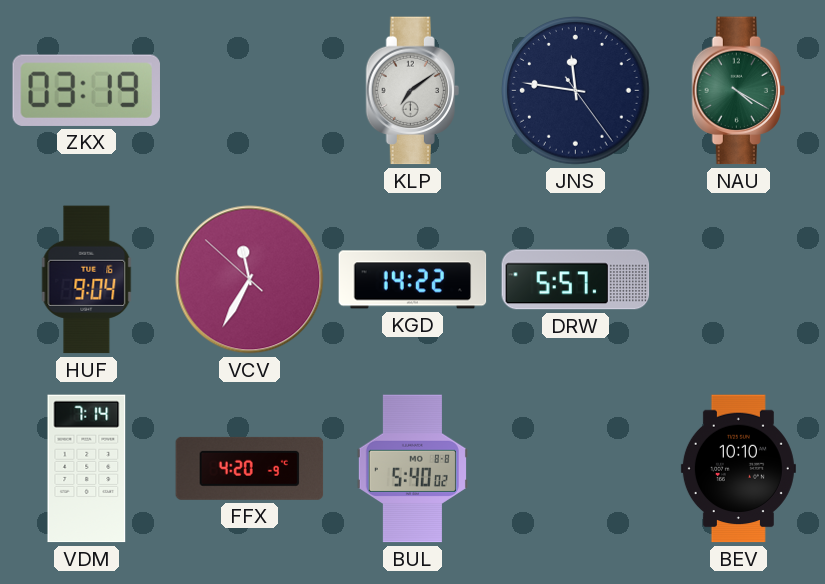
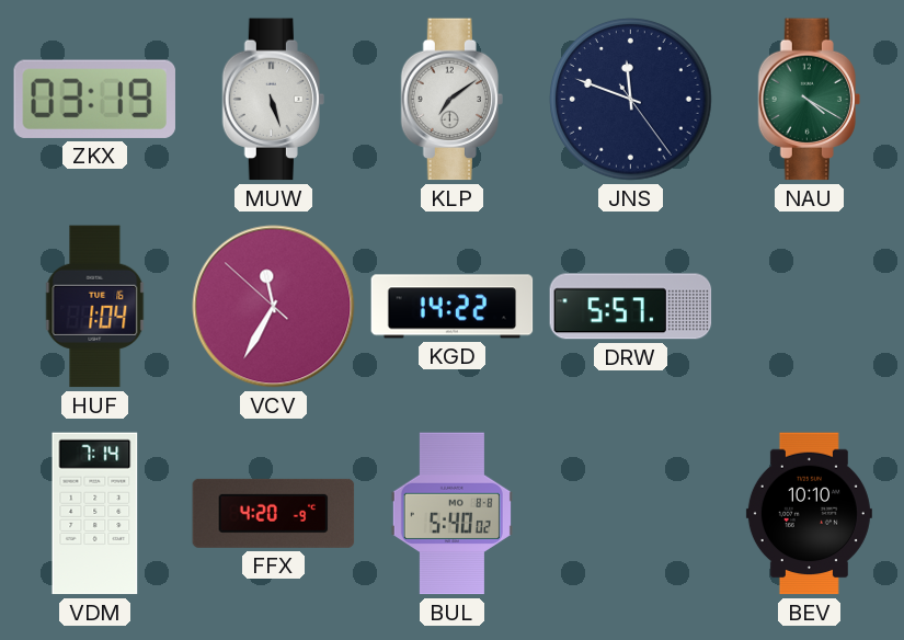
MUW: none -> 5:27 (273, 100)
JNS: 11:46 -> 11:48 (631, 100)
HUF: 9:04 -> 1:04 (95, 307)
